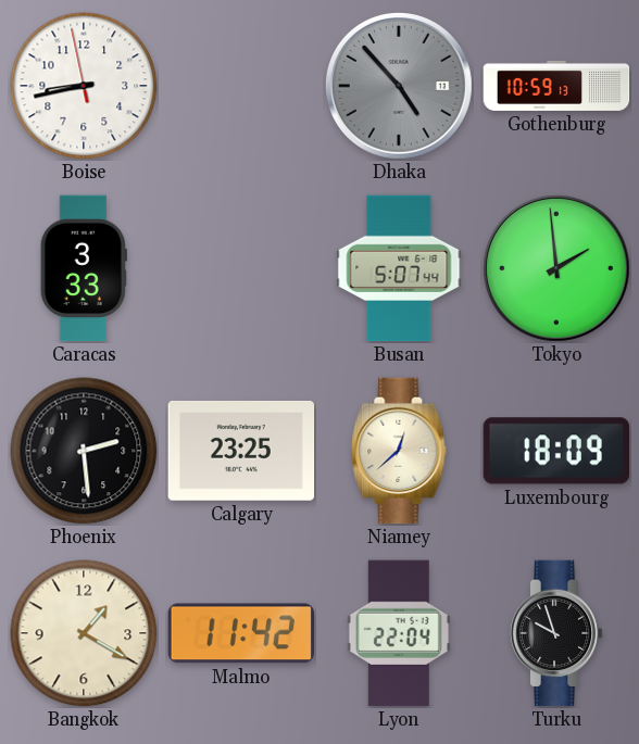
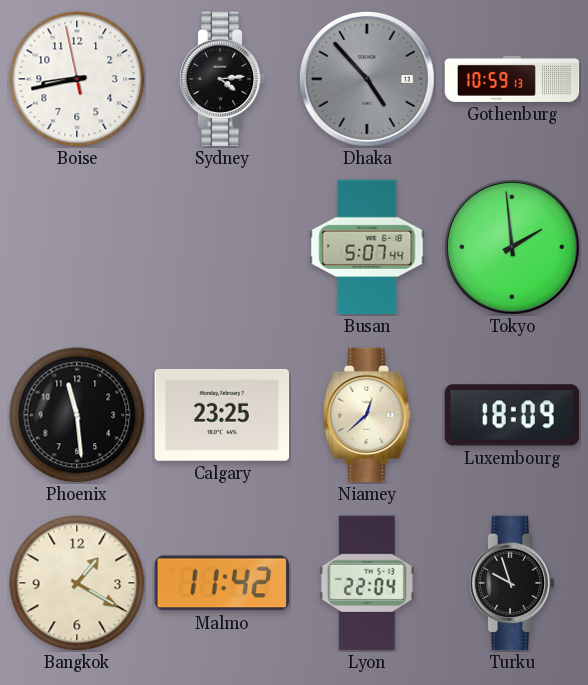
Sydney: none -> 4:14 (222, 79)
Caracas: 3:33 -> none (84, 268)
Phoenix: 2:29 -> 11:29 (77, 415)
